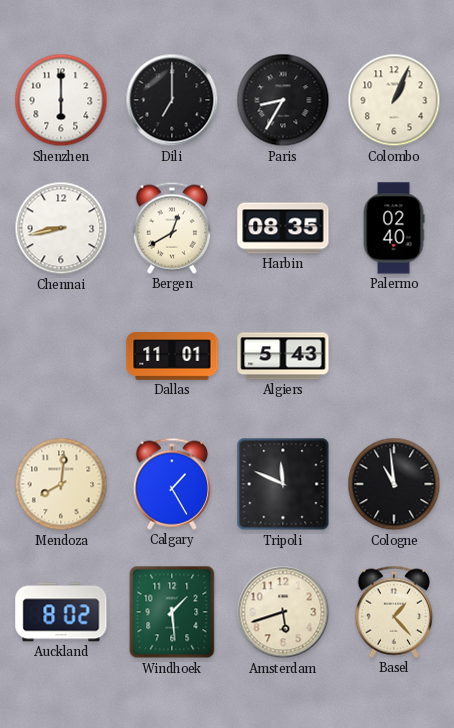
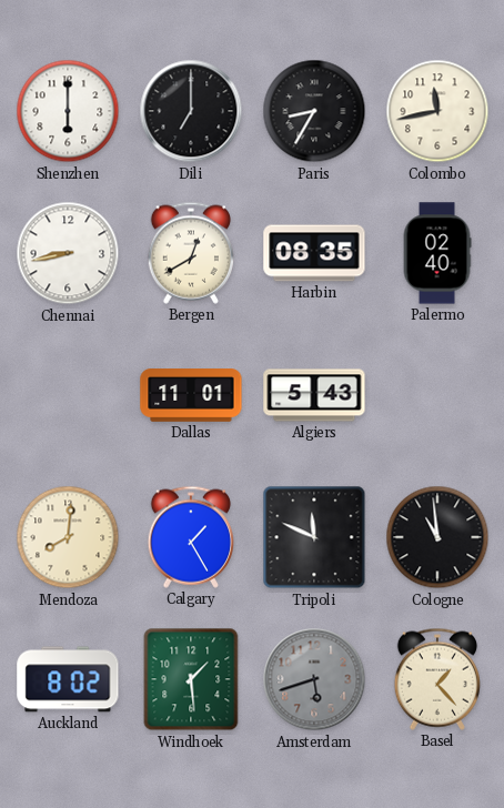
Colombo: 1:04 -> 11:43 (437, 111)
Amsterdam dial: cream -> grey (314, 679)
